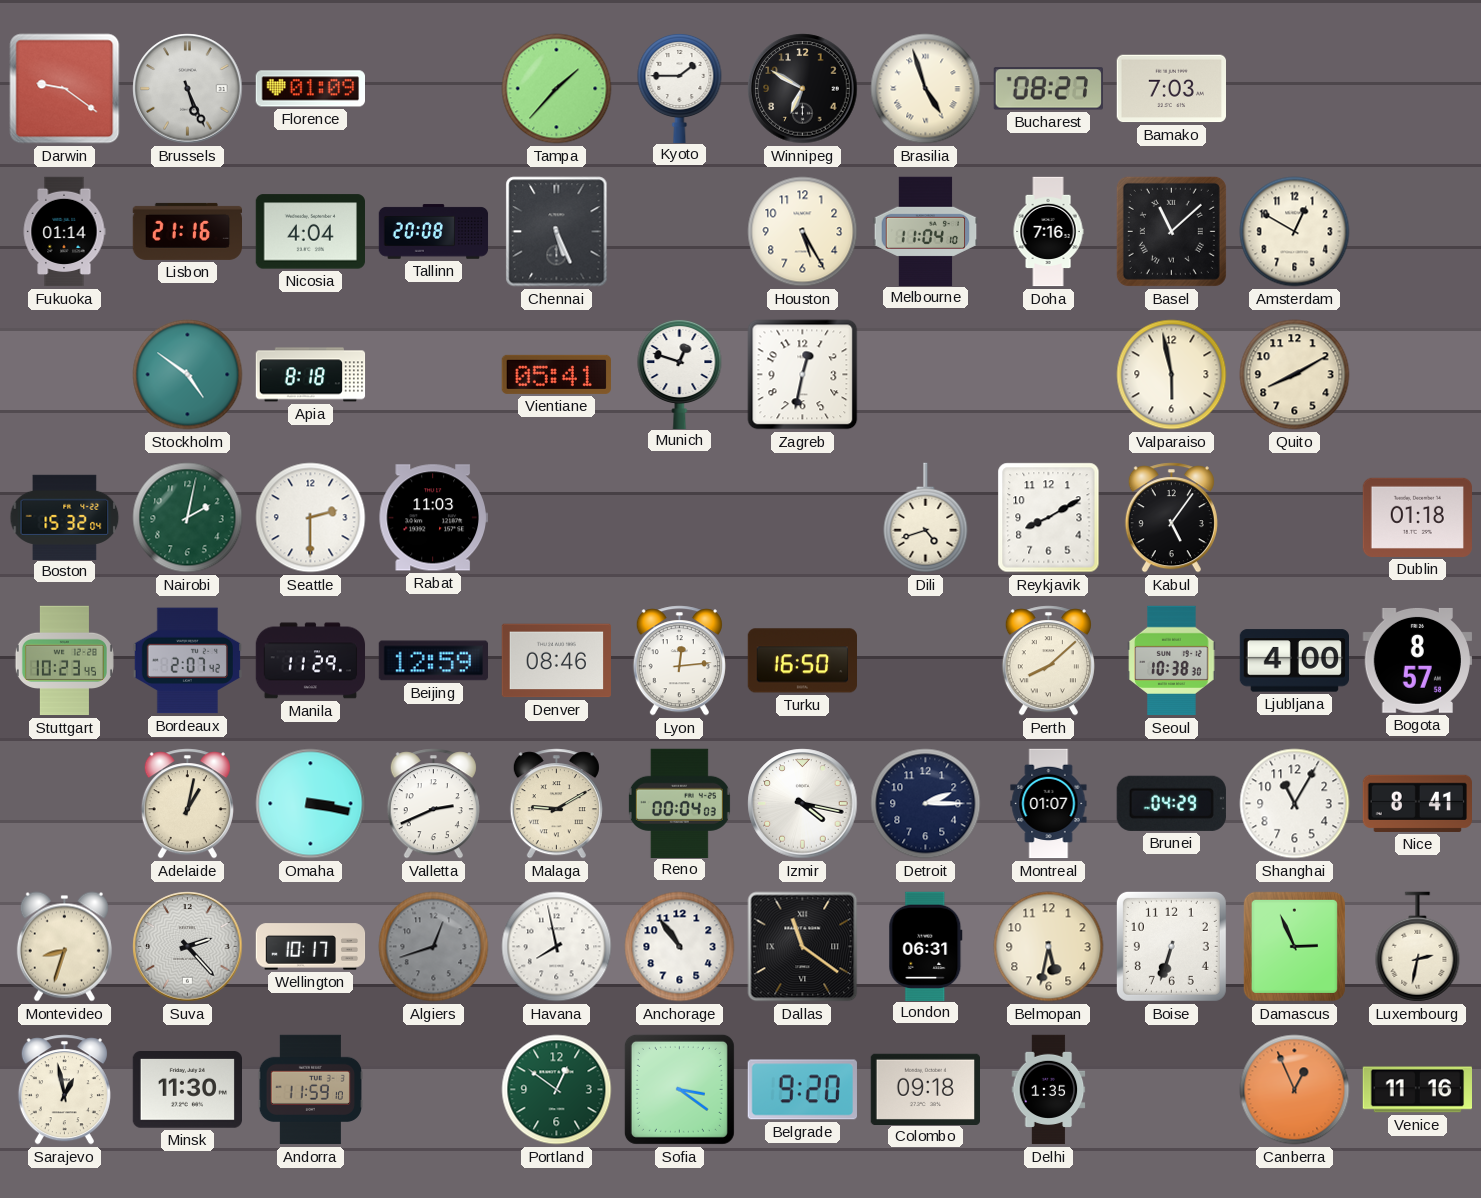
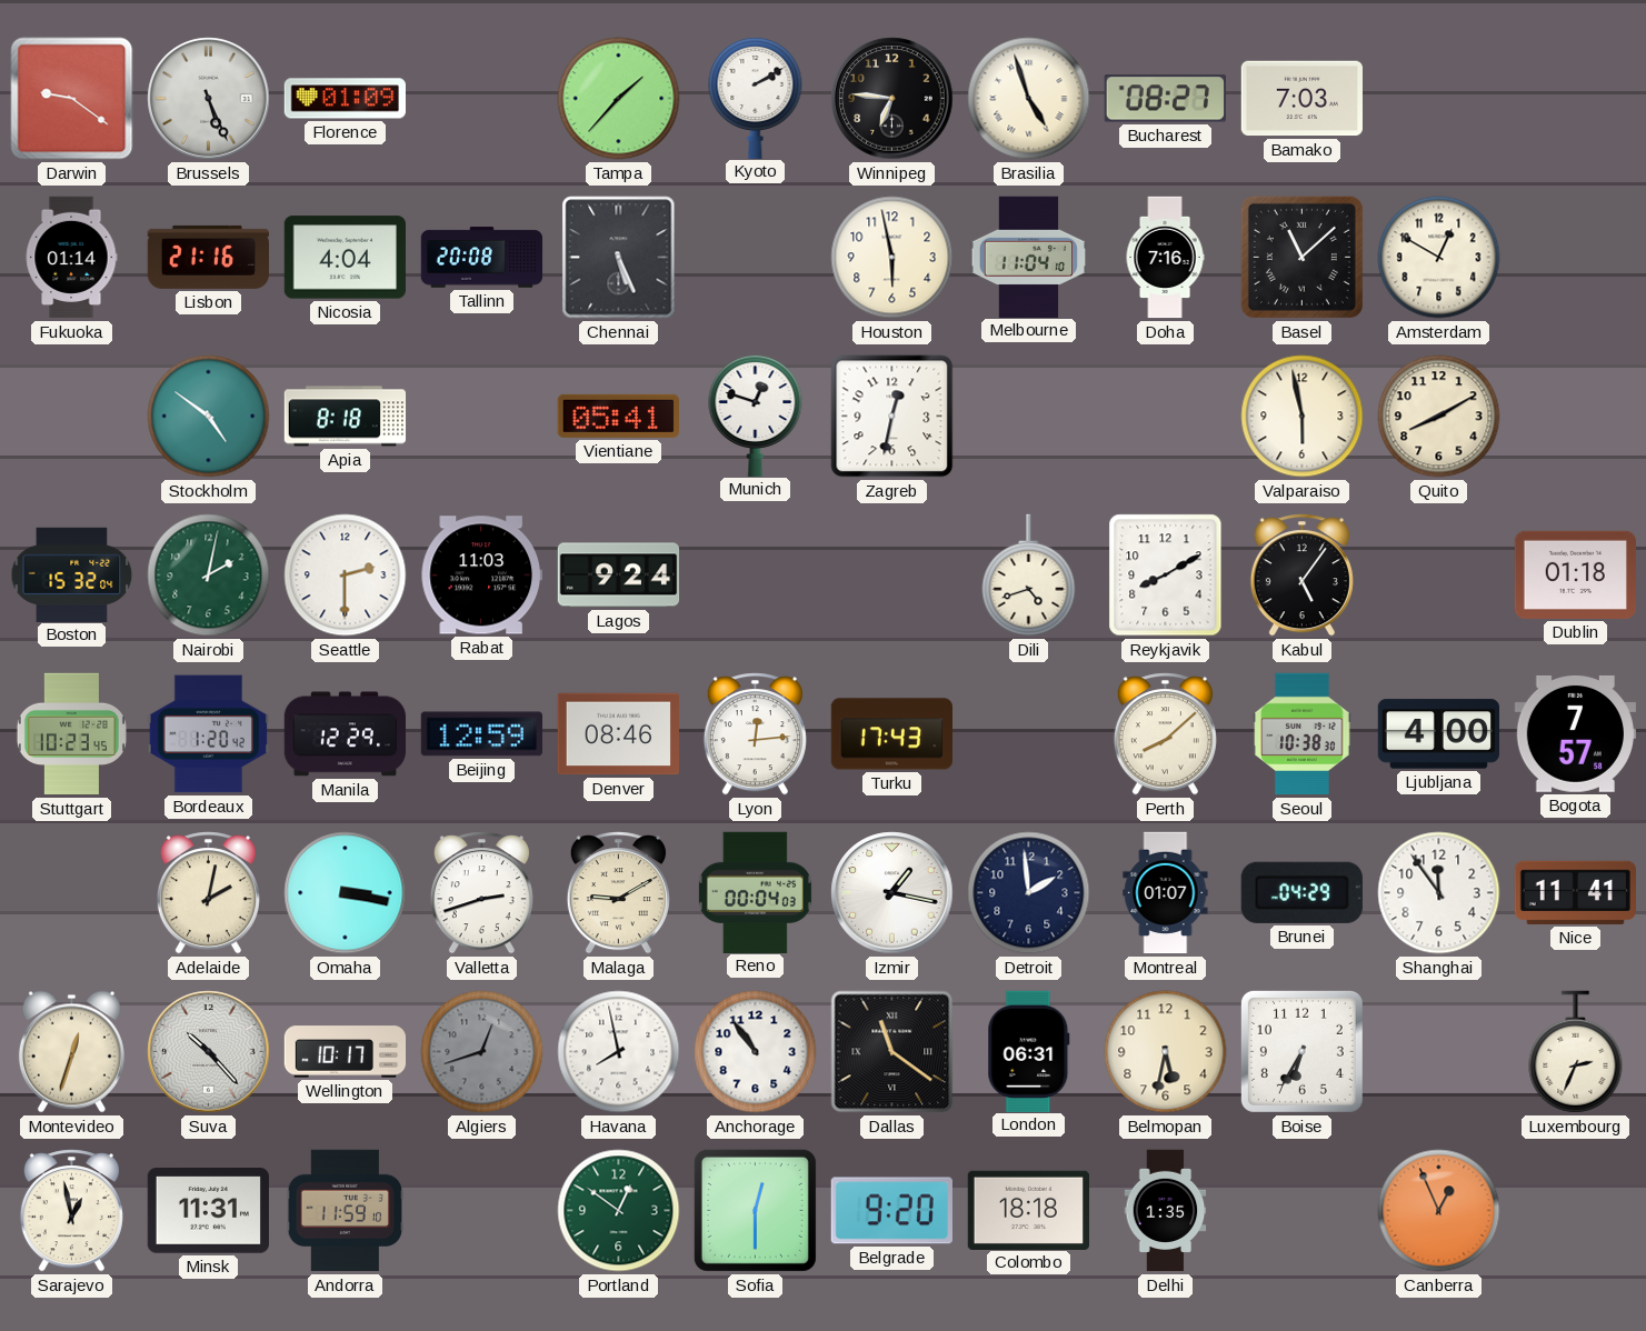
Kyoto: 1:45 -> 2:10 (756, 97)
Winnipeg: 6:50 -> 6:46 (892, 99)
Houston: 5:25 -> 5:58 (892, 258)
Lagos: none -> 9:24 (619, 576)
Bordeaux: 2:07 -> 1:20 (208, 734)
Manila: 11:29 -> 12:29 (346, 734)
Turku: 16:50 -> 17:43 (891, 734)
Bogota: 8:57 -> 7:57 (1575, 733)
Adelaide: 1:02 -> 2:02 (208, 893)
Valletta: 2:41 -> 2:42 (481, 893)
Izmir: 4:17 -> 1:17 (892, 893)
Detroit: 2:15 -> 1:59 (1029, 893)
Shanghai: 11:05 -> 11:54 (1439, 893)
Nice: 8:41 -> 11:41 (1575, 892)
Montevideo: 8:33 -> 12:33 (71, 1052)
Suva: 2:23 -> 10:23 (209, 1052)
Boise: 6:33 -> 6:35 (1301, 1051)
Damascus: 2:56 -> none (1294, 946)
Luxembourg: 2:32 -> 2:34 (1576, 1052)
Minsk: 11:30 -> 11:31 (208, 1211)
Sofia: 3:21 -> 12:30 (755, 1210)
Colombo: 09:18 -> 18:18 (1028, 1210)
Venice: 11:16 -> none (1417, 1090)
